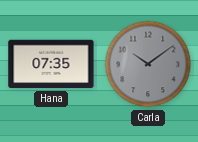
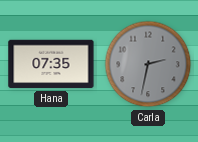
Carla: 10:09 -> 2:32 (148, 64)
